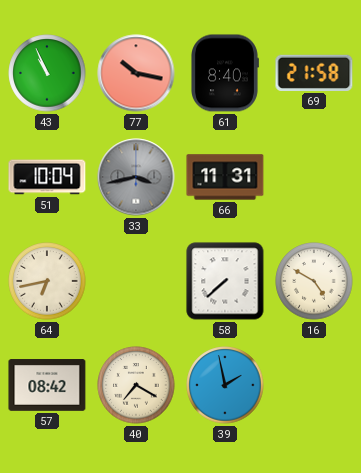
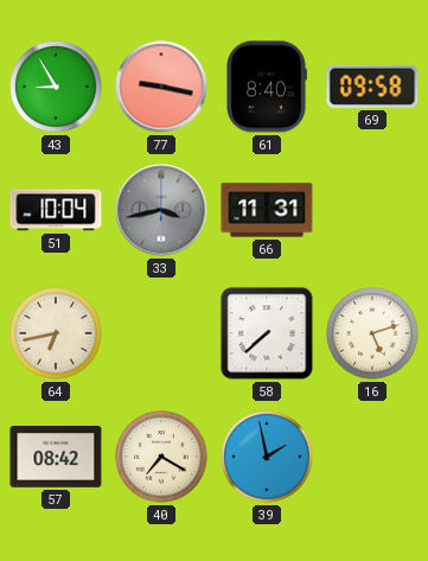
43: 10:56 -> 8:55 (56, 87)
77: 10:17 -> 9:17 (161, 87)
69: 21:58 -> 09:58 (372, 87)
16: 4:50 -> 5:12 (372, 333)
